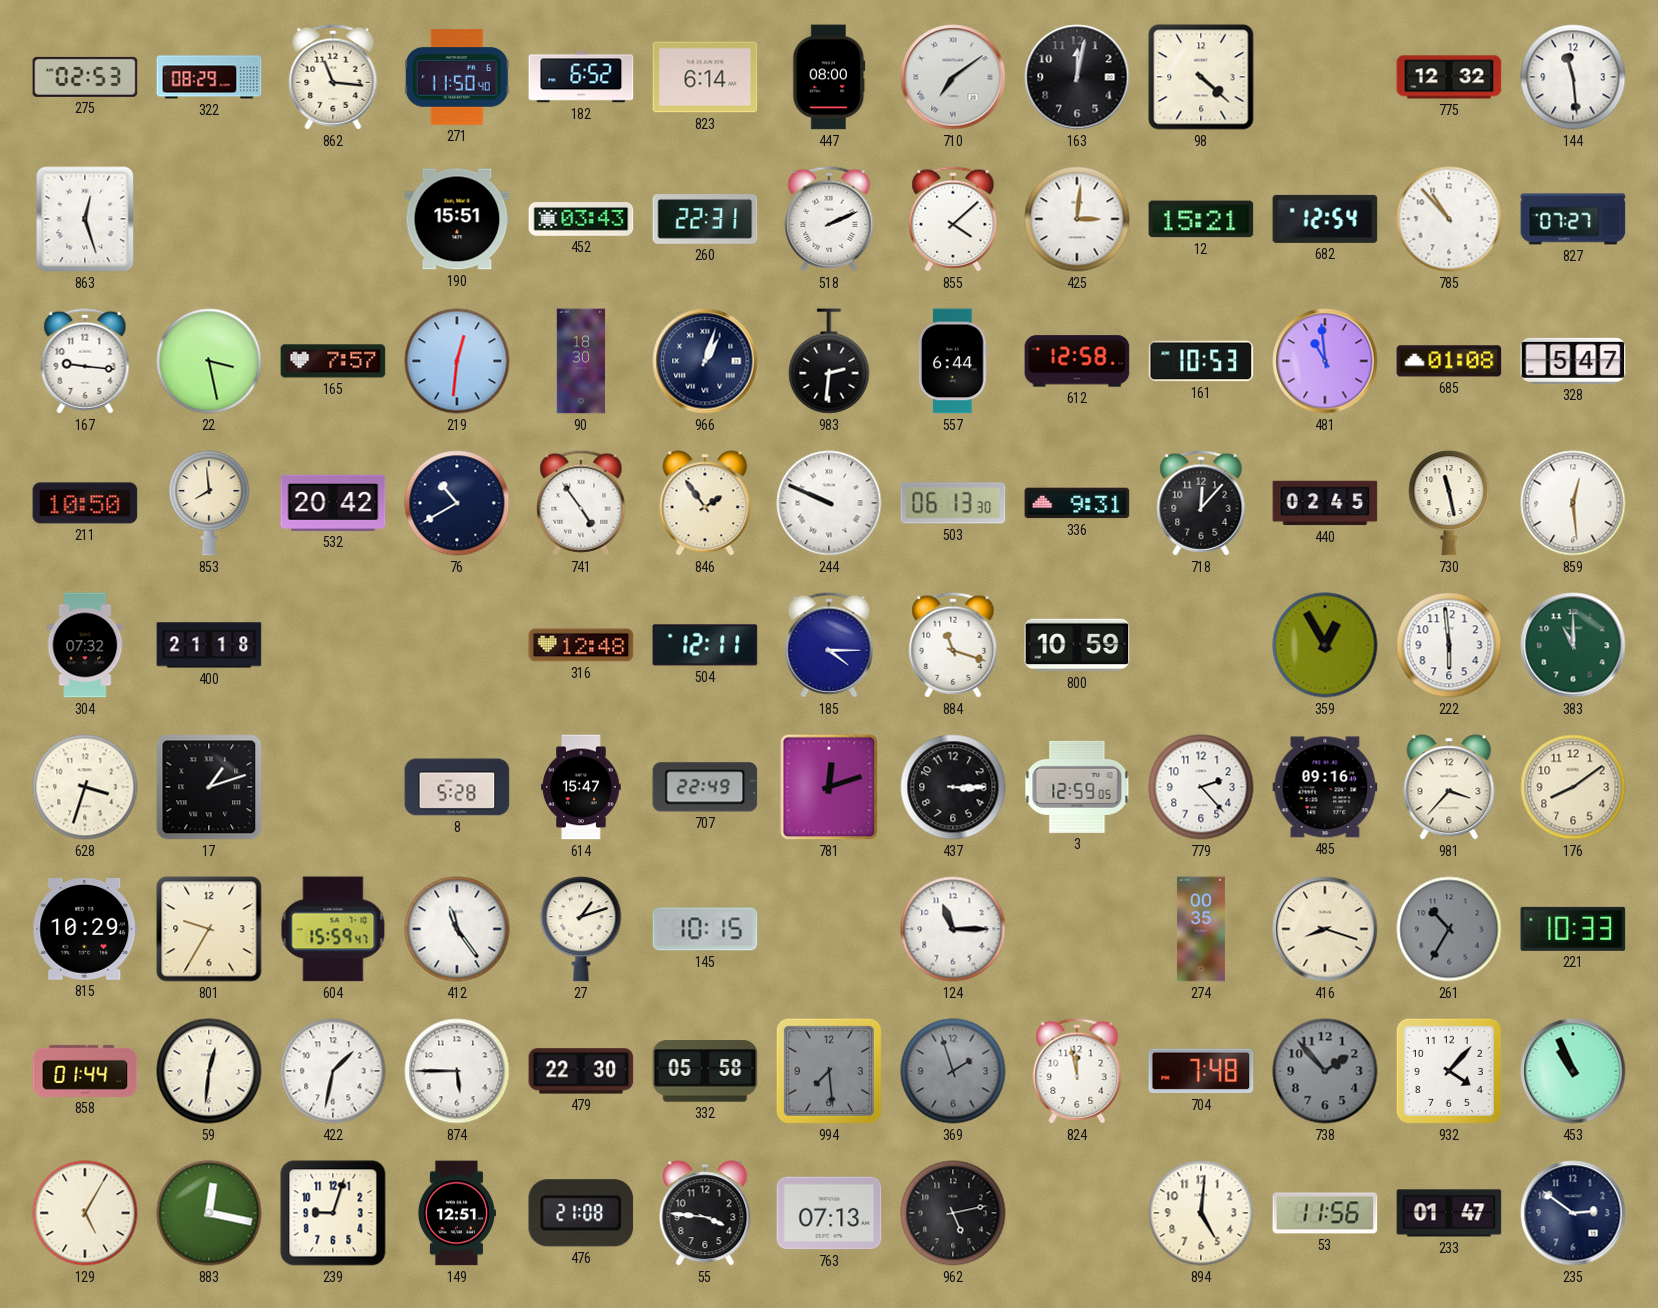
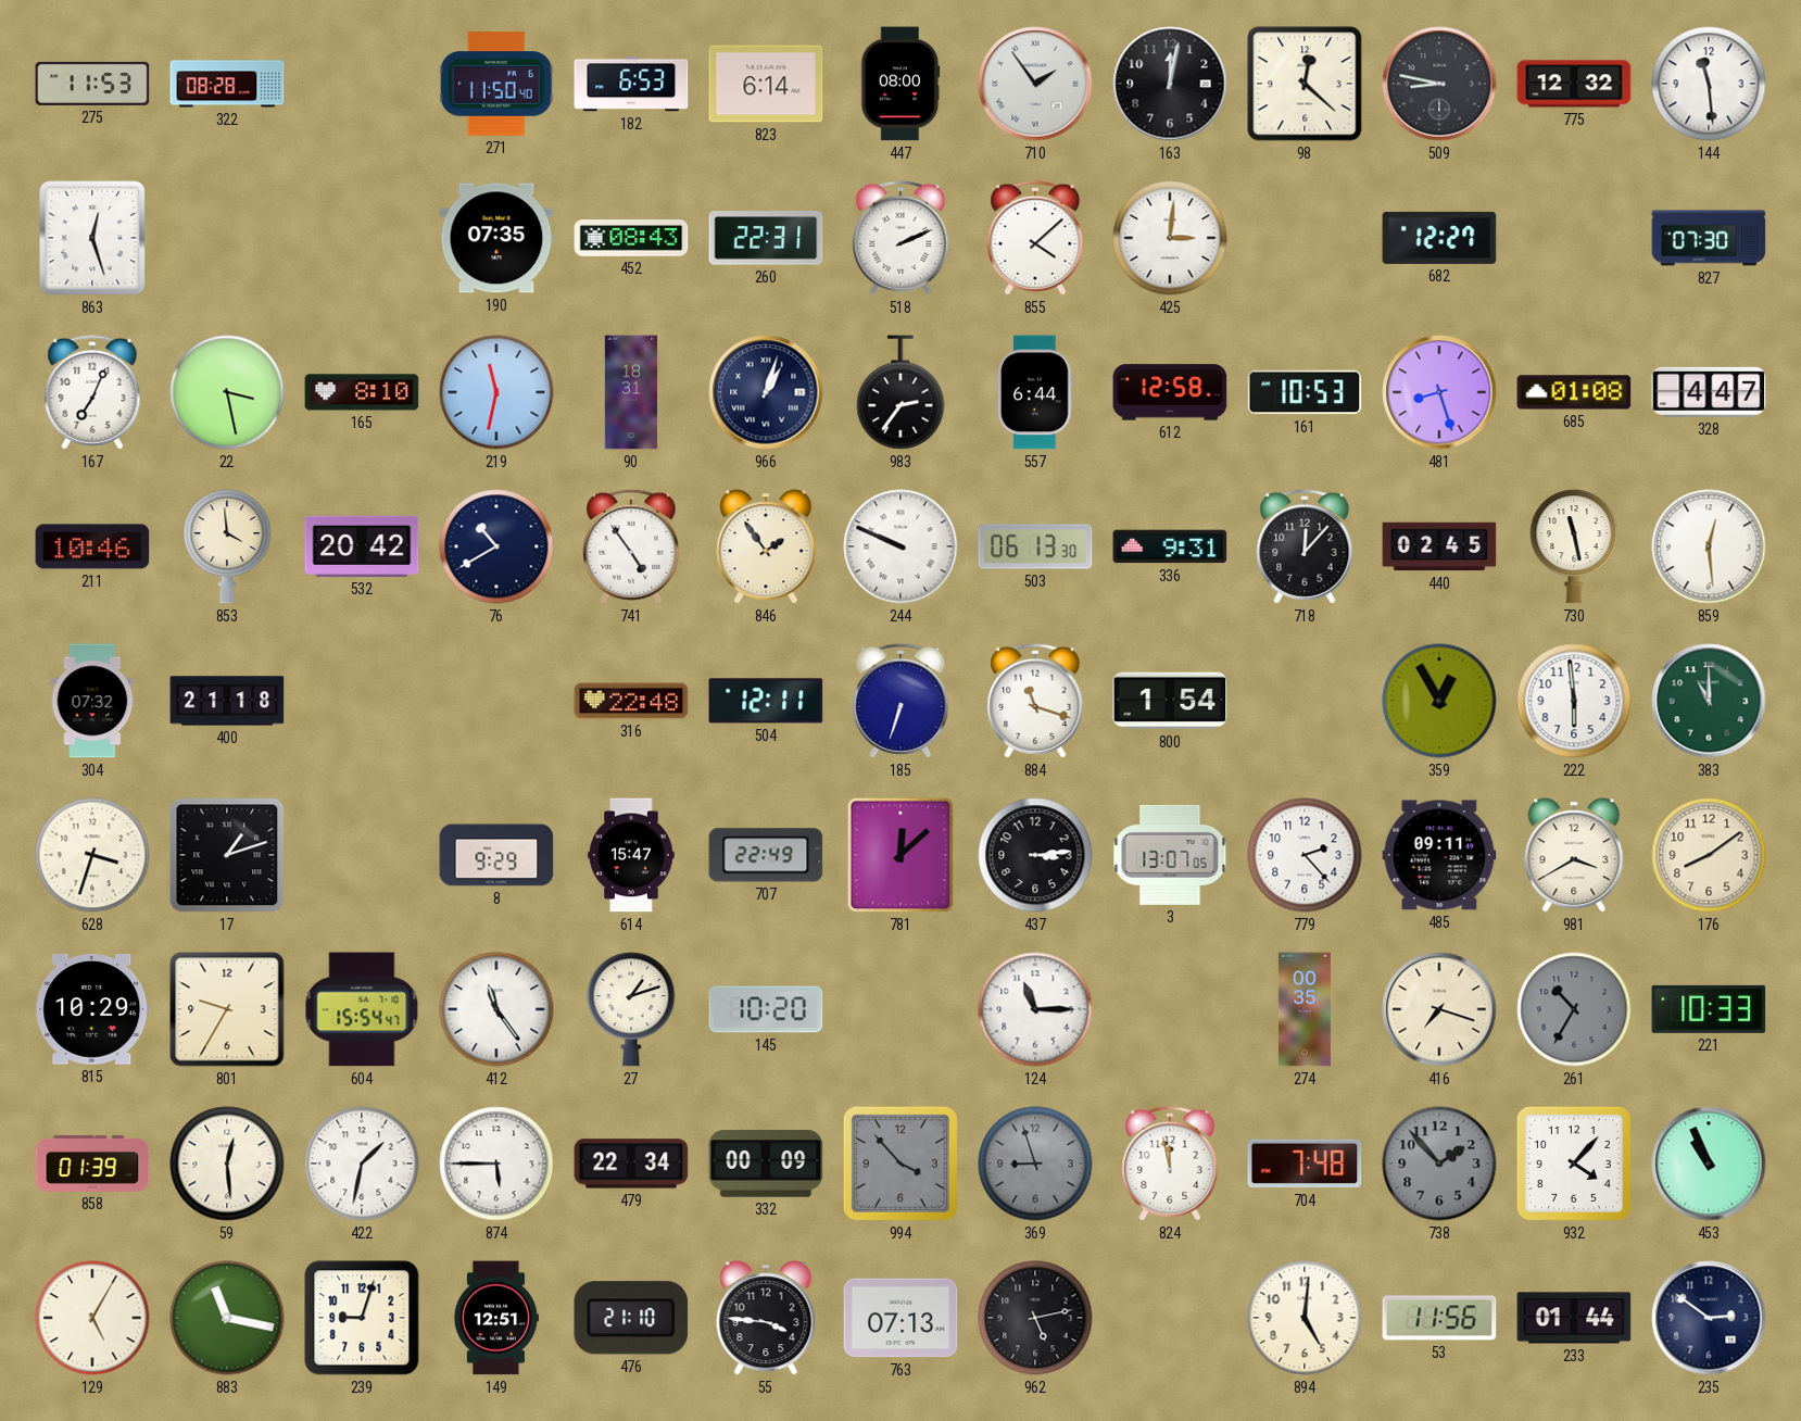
275: 02:53 -> 11:53 (92, 84)
322: 08:29 -> 08:28 (227, 84)
862: 11:16 -> none (333, 77)
182: 6:52 -> 6:53 (631, 84)
710: 7:09 -> 1:54 (1035, 84)
98: 4:22 -> 12:22 (1305, 84)
509: none -> 8:47 (1439, 84)
190: 15:51 -> 07:35 (496, 238)
452: 03:43 -> 08:43 (631, 238)
12: 15:21 -> none (1201, 219)
682: 12:54 -> 12:27 (1439, 238)
785: 10:53 -> none (1449, 219)
827: 07:27 -> 07:30 (1709, 238)
167: 9:16 -> 7:04 (92, 392)
165: 7:57 -> 8:10 (362, 392)
219: 12:31 -> 11:32 (496, 392)
90: 18:30 -> 18:31 (631, 392)
983: 2:31 -> 2:36 (900, 392)
481: 10:59 -> 8:27 (1439, 392)
328: 5:47 -> 4:47 (1709, 392)
211: 10:50 -> 10:46 (92, 546)
853: 7:59 -> 3:59 (227, 546)
316: 12:48 -> 22:48 (631, 701)
185: 4:15 -> 6:33 (900, 701)
800: 10:59 -> 1:54 (1170, 701)
8: 5:28 -> 9:29 (496, 855)
781: 12:12 -> 12:08 (900, 855)
437: 3:15 -> 3:14 (1035, 855)
3: 12:59 -> 13:07 (1170, 855)
485: 09:16 -> 09:11 (1439, 855)
981: 3:37 -> 3:40 (1574, 855)
604: 15:59 -> 15:54 (362, 1009)
145: 10:15 -> 10:20 (766, 1009)
416: 8:18 -> 7:18 (1439, 1009)
858: 01:44 -> 01:39 (92, 1164)
59: 12:31 -> 12:29 (227, 1164)
479: 22:30 -> 22:34 (631, 1164)
332: 05:58 -> 00:09 (766, 1164)
994: 7:29 -> 3:53 (900, 1164)
369: 1:57 -> 8:57 (1035, 1164)
883: 12:17 -> 11:17 (227, 1318)
476: 21:08 -> 21:10 (631, 1318)
233: 01:47 -> 01:44 (1574, 1318)
